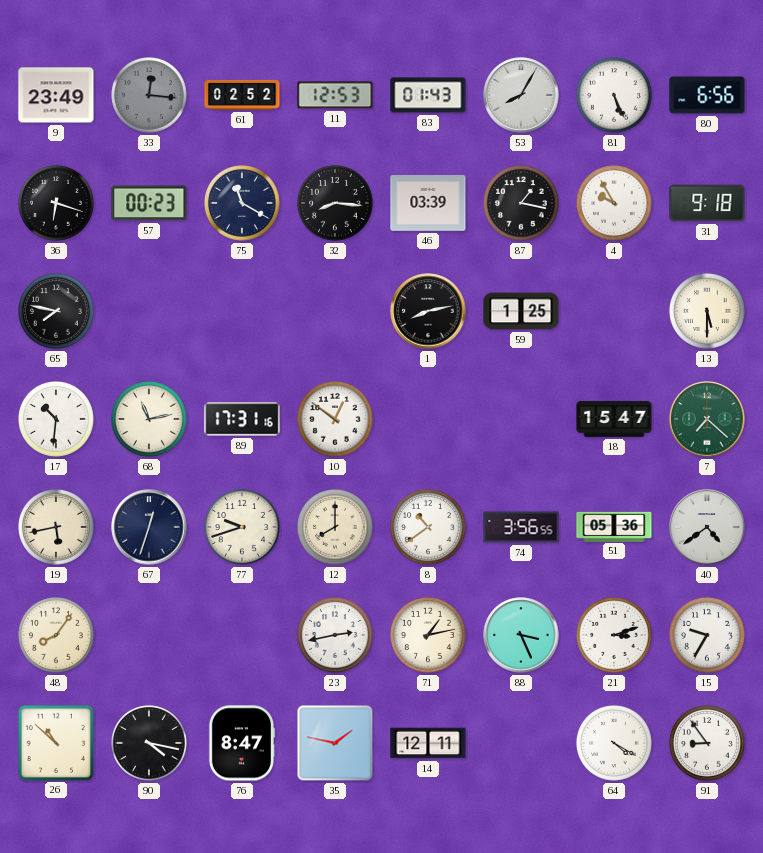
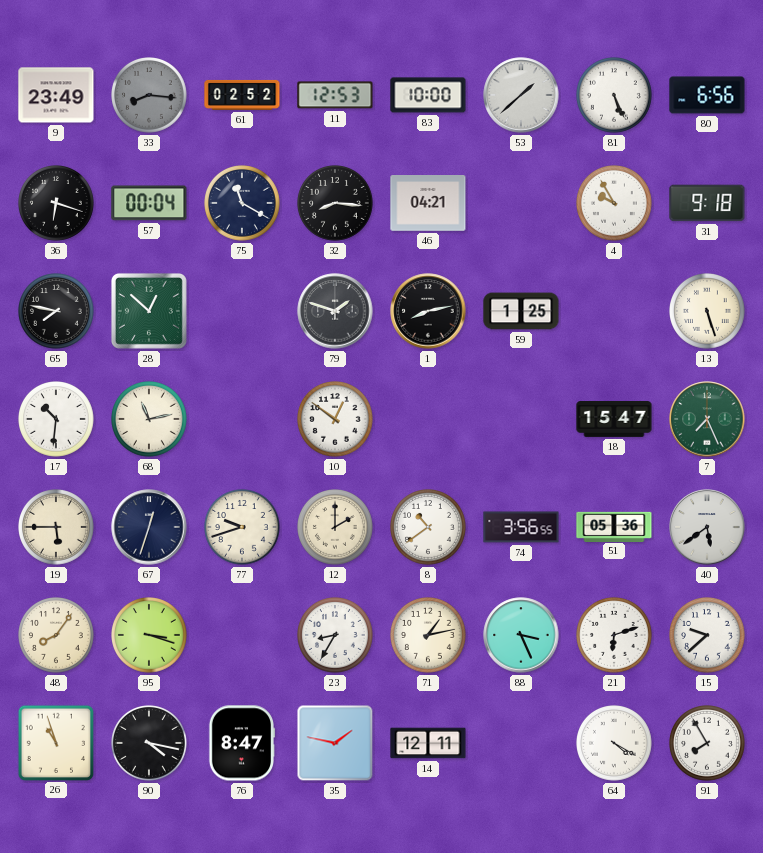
33: 12:16 -> 8:16 (150, 96)
83: 01:43 -> 10:00 (428, 95)
53: 8:05 -> 1:38 (521, 95)
57: 00:23 -> 00:04 (149, 203)
46: 03:39 -> 04:21 (428, 204)
87: 1:17 -> none (522, 204)
28: none -> 12:52 (149, 311)
79: none -> 1:48 (335, 311)
13: 5:30 -> 5:27 (708, 312)
89: 17:31 -> none (242, 419)
7: 7:22 -> 7:26 (707, 419)
19: 5:43 -> 5:45 (57, 528)
12: 8:00 -> 2:00 (336, 528)
40: 4:39 -> 5:39 (707, 527)
95: none -> 3:18 (150, 636)
23: 2:43 -> 8:35 (336, 636)
21: 3:12 -> 6:12 (615, 636)
15: 9:35 -> 9:38 (708, 636)
26: 10:52 -> 10:57 (55, 742)
91: 8:54 -> 7:55 (708, 744)
